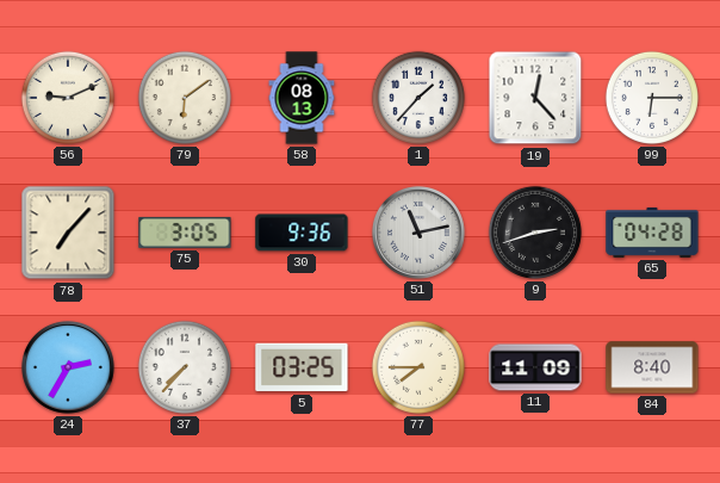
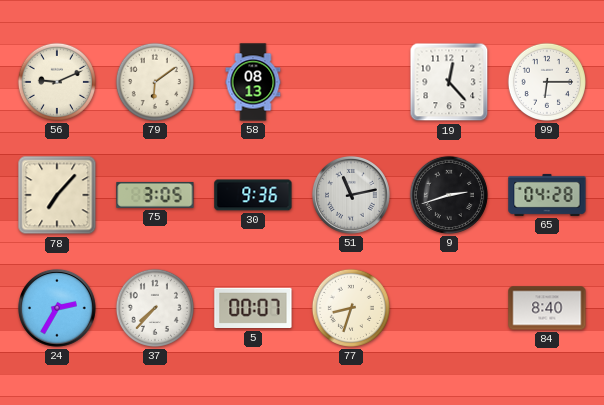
1: 1:37 -> none (418, 98)
5: 03:25 -> 00:07 (253, 308)
77: 7:45 -> 8:33 (351, 308)
11: 11:09 -> none (535, 367)
